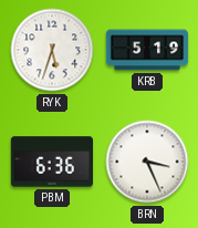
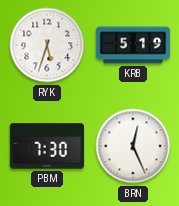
PBM: 6:36 -> 7:30 (46, 146)
BRN: 3:26 -> 12:26 (133, 146)
